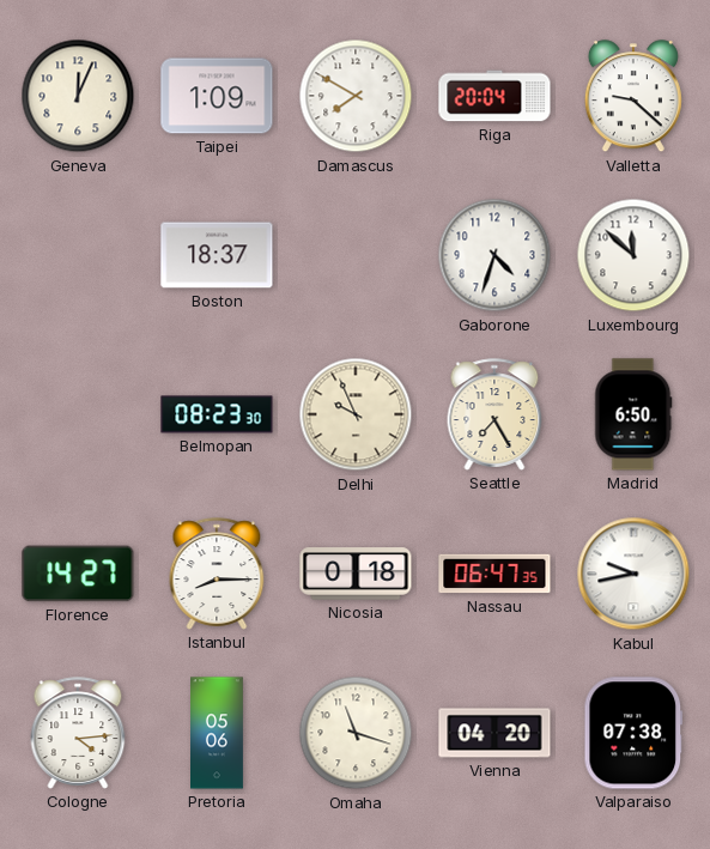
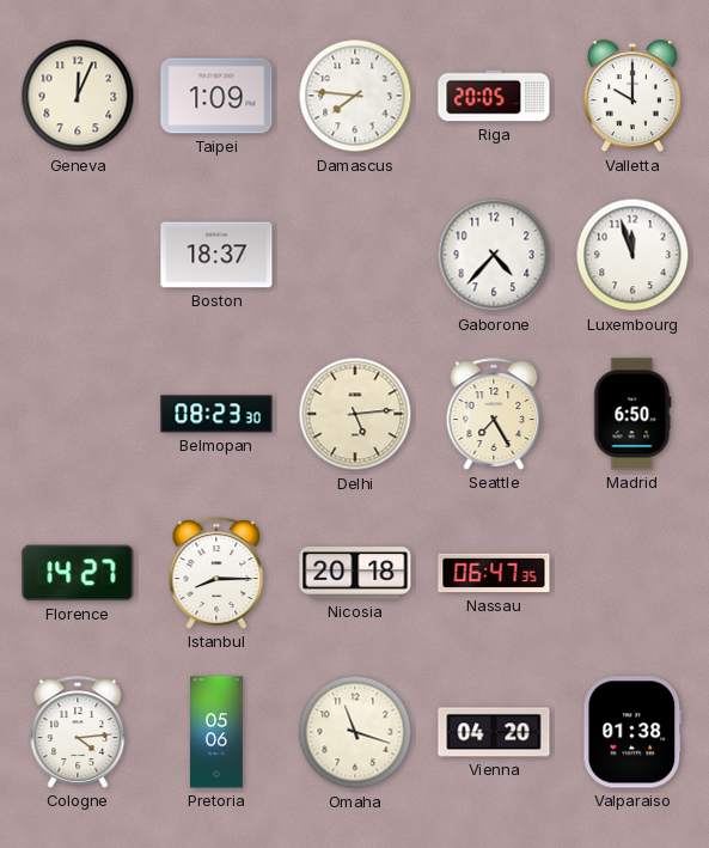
Damascus: 7:50 -> 7:46 (355, 96)
Riga: 20:04 -> 20:05 (494, 96)
Valletta: 9:22 -> 10:00 (632, 97)
Gaborone: 4:33 -> 4:37 (494, 255)
Luxembourg: 11:52 -> 11:57 (632, 255)
Delhi: 9:56 -> 5:14 (355, 414)
Nicosia: 0:18 -> 20:18 (355, 573)
Kabul: 9:43 -> none (633, 574)
Valparaiso: 07:38 -> 01:38 (632, 732)
